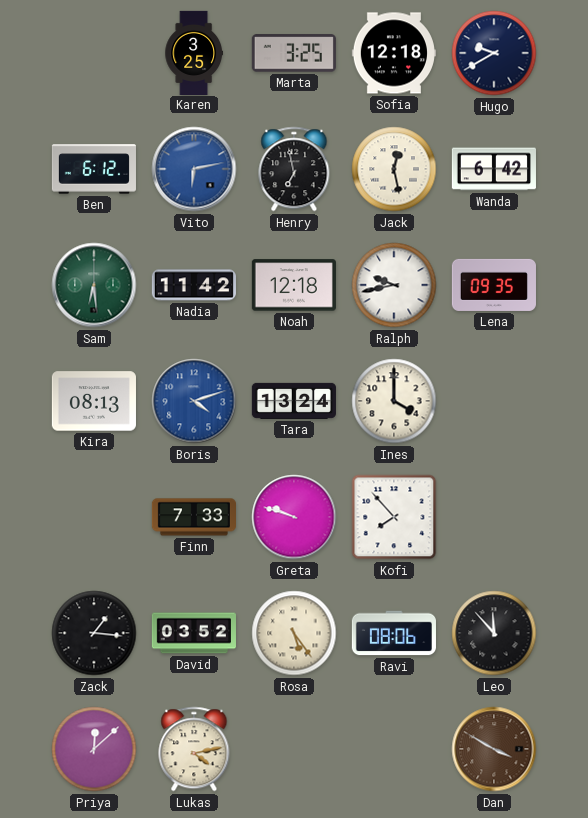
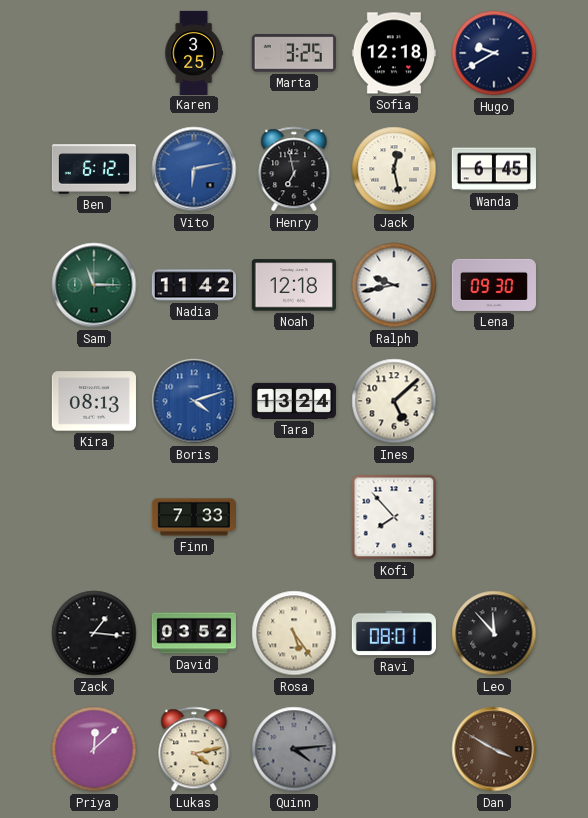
Wanda: 6:42 -> 6:45 (494, 169)
Sam: 6:29 -> 11:15 (94, 285)
Lena: 09:35 -> 09:30 (494, 285)
Ines: 4:00 -> 5:08 (394, 401)
Greta: 9:48 -> none (294, 517)
Ravi: 08:06 -> 08:01 (394, 633)
Quinn: none -> 4:14 (294, 749)
